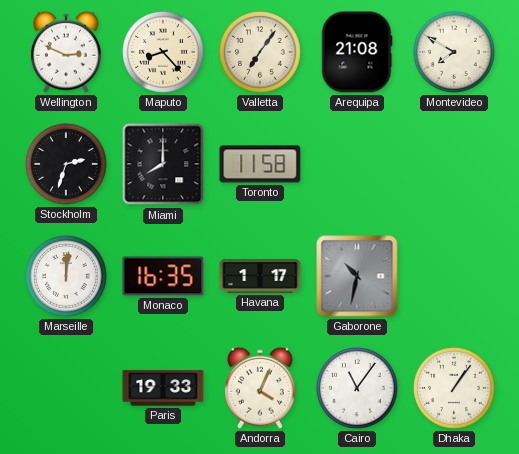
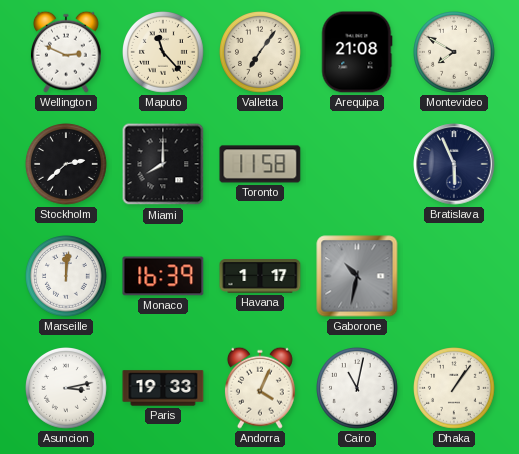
Maputo: 8:23 -> 11:23 (164, 53)
Stockholm: 2:33 -> 2:38 (67, 165)
Bratislava: none -> 5:56 (454, 164)
Monaco: 16:35 -> 16:39 (163, 276)
Asuncion: none -> 3:13 (67, 389)
Cairo: 11:06 -> 11:02 (358, 389)
